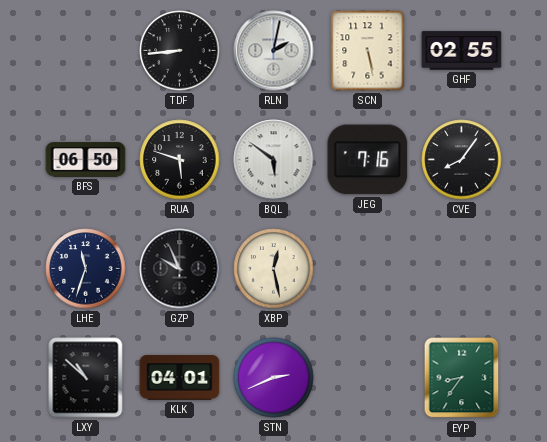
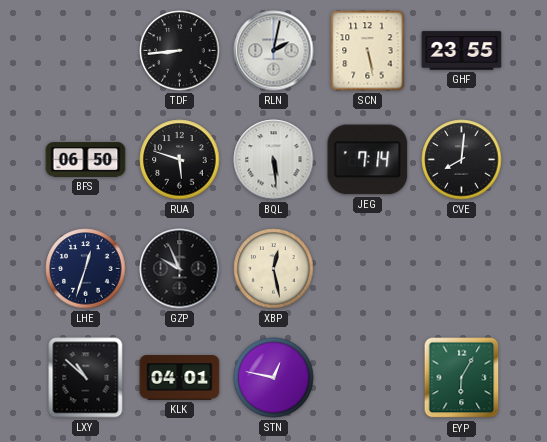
GHF: 02:55 -> 23:55 (462, 51)
BQL: 5:51 -> 5:29 (274, 160)
JEG: 7:16 -> 7:14 (368, 160)
CVE: 8:06 -> 8:01 (462, 160)
LHE: 11:33 -> 12:33 (86, 269)
STN: 2:41 -> 12:47 (274, 378)
EYP: 8:36 -> 6:05 (462, 378)
